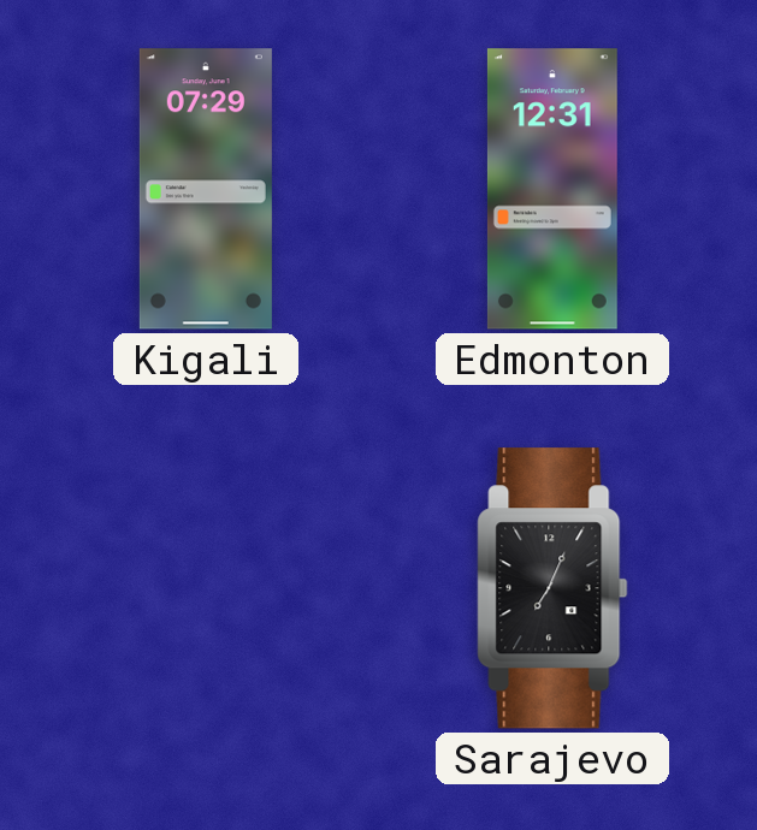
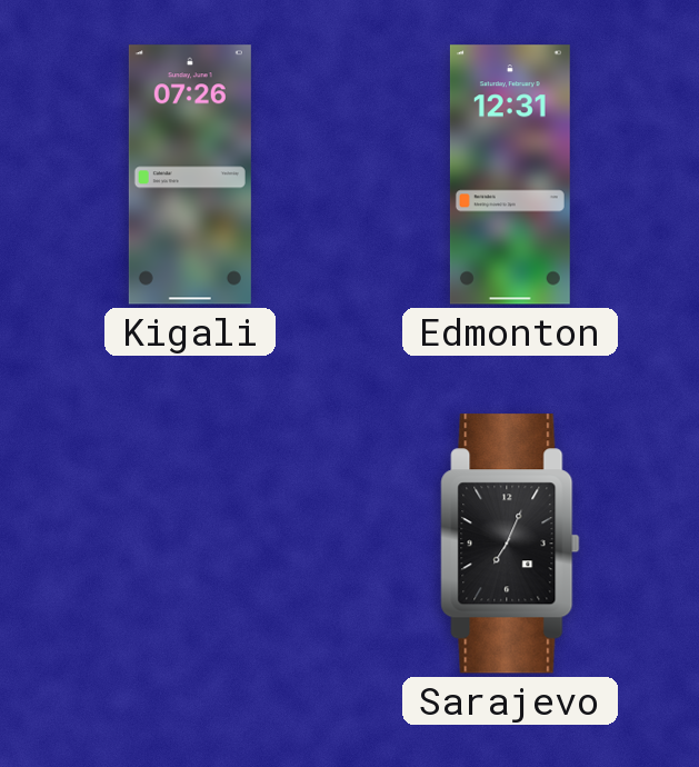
Kigali: 07:29 -> 07:26 (190, 175)
